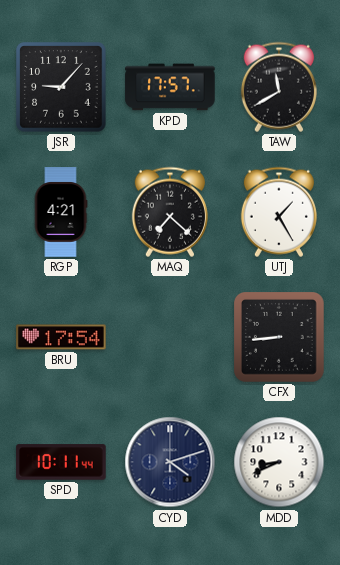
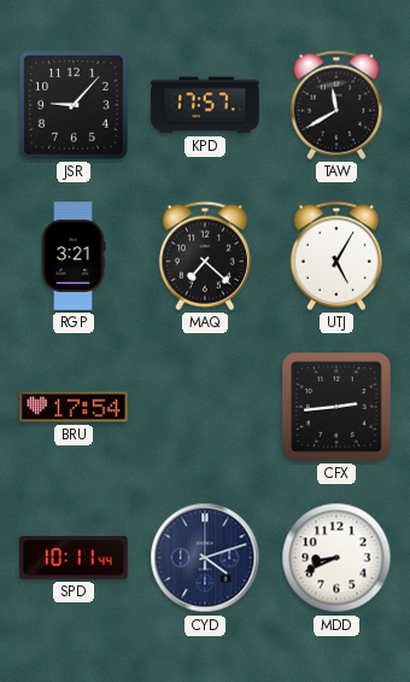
RGP: 4:21 -> 3:21 (74, 256)
UTJ: 1:25 -> 5:05 (336, 256)
CFX: 8:44 -> 2:44 (338, 408)
